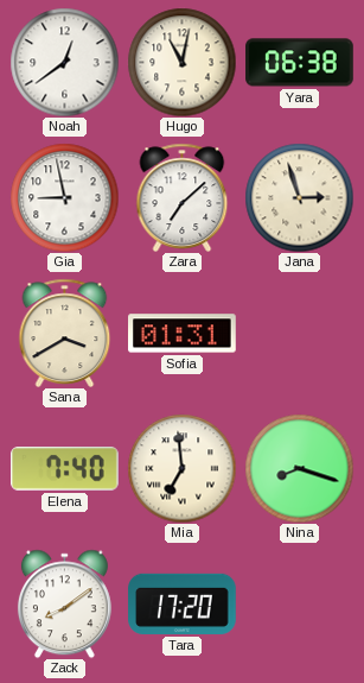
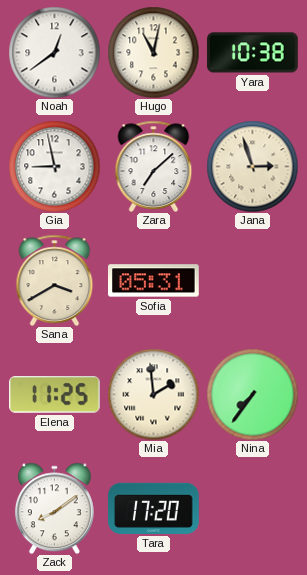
Yara: 06:38 -> 10:38 (253, 53)
Sofia: 01:31 -> 05:31 (154, 281)
Elena: 7:40 -> 11:25 (55, 395)
Mia: 6:59 -> 1:59 (153, 394)
Nina: 8:18 -> 7:36 (252, 394)
